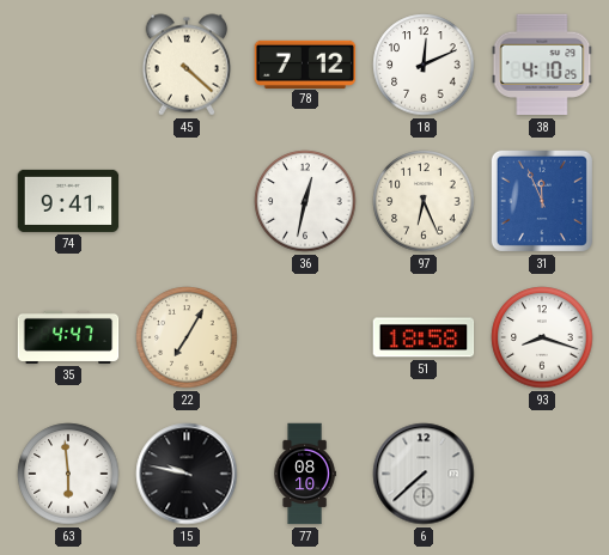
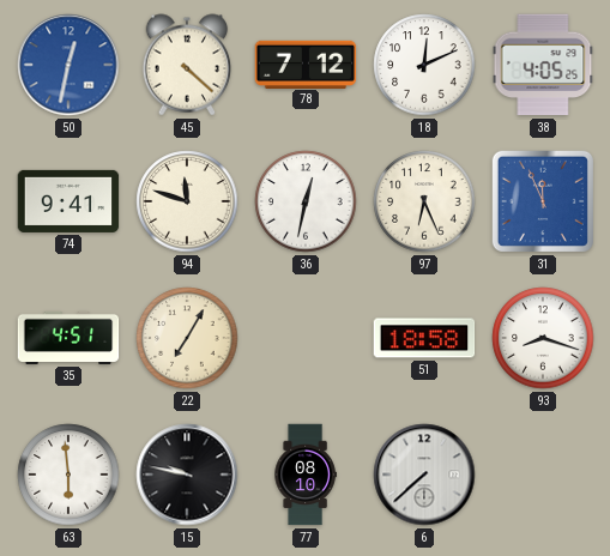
50: none -> 12:32 (68, 65)
38: 4:10 -> 4:05 (543, 65)
94: none -> 11:48 (187, 201)
35: 4:47 -> 4:51 (68, 338)
